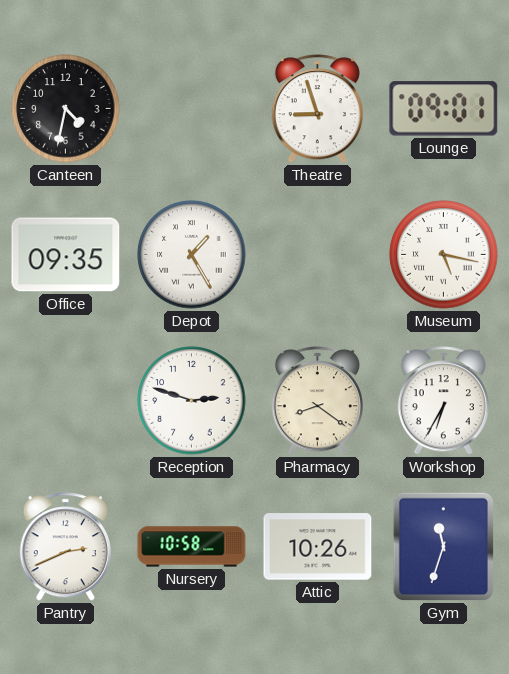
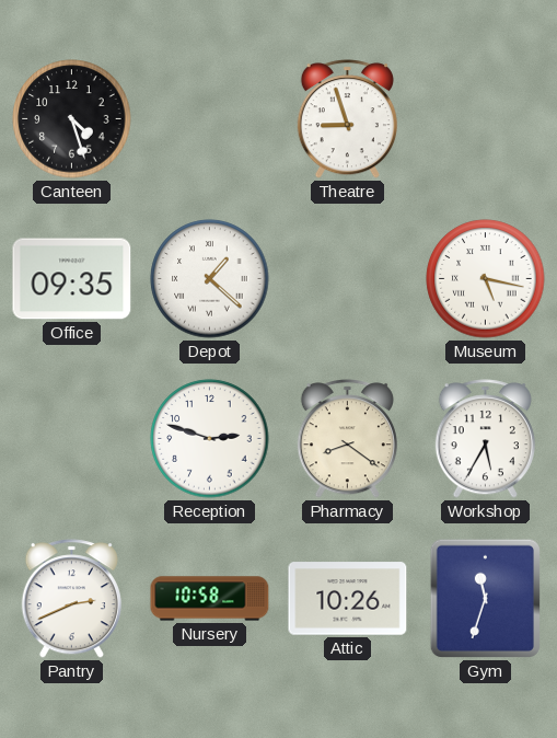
Canteen: 4:32 -> 4:27 (72, 119)
Lounge: 09:01 -> none (444, 109)
Depot: 1:25 -> 1:22 (210, 279)
Workshop: 6:35 -> 5:35 (485, 439)
